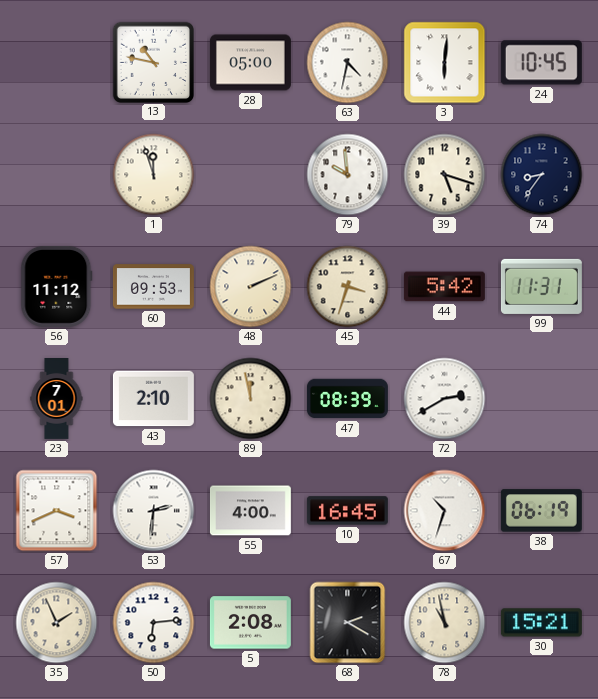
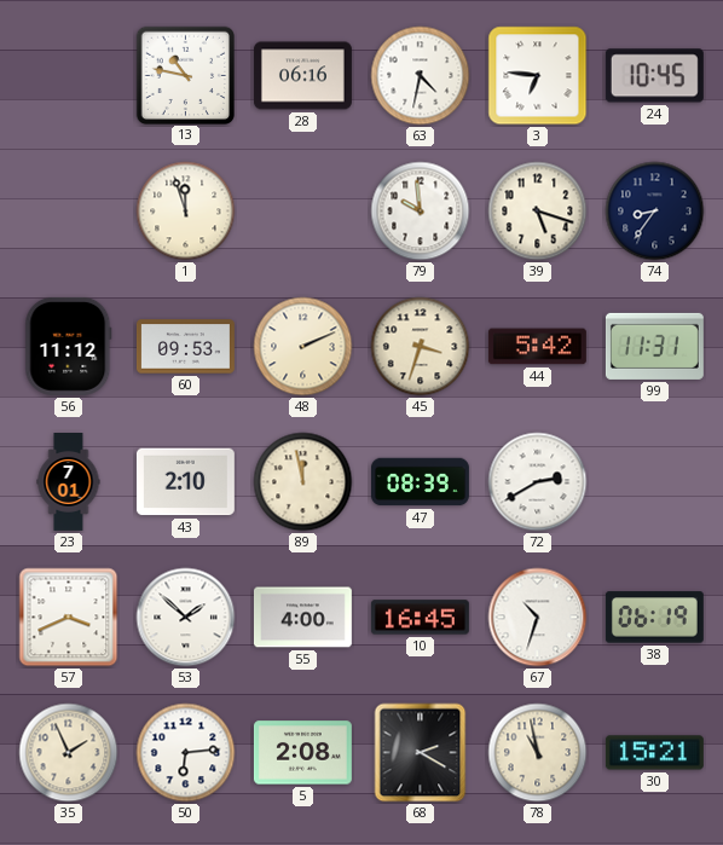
28: 05:00 -> 06:16 (302, 76)
3: 6:01 -> 6:46 (538, 76)
53: 2:31 -> 1:52 (186, 618)
